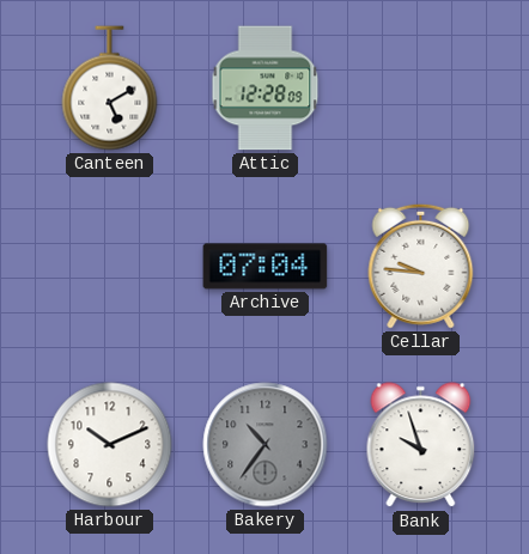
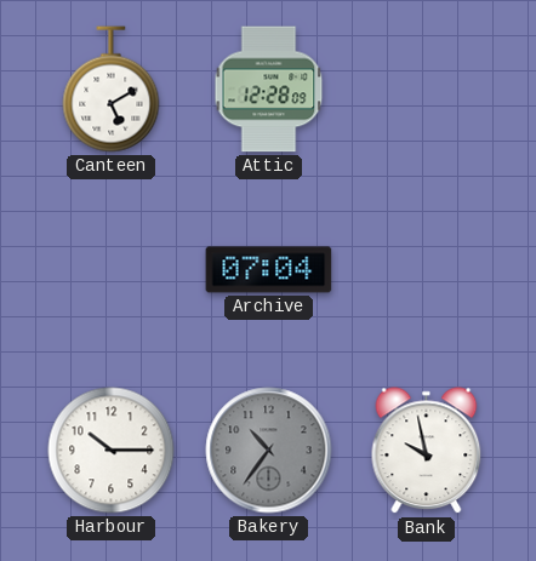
Cellar: 9:46 -> none (421, 266)
Harbour: 10:11 -> 10:15 (112, 451)
Bank: 9:57 -> 9:58 (427, 451)
